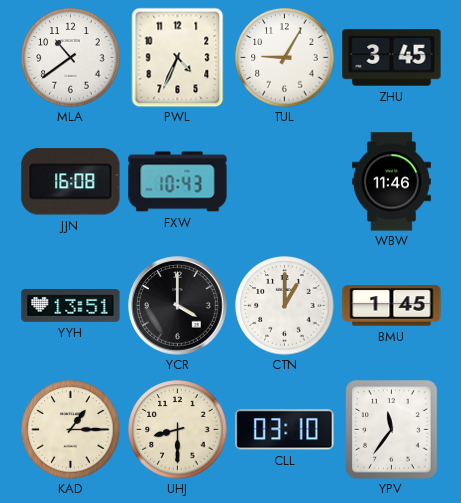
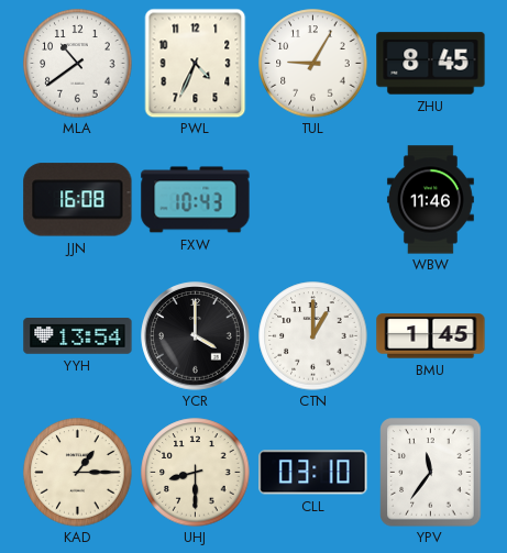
ZHU: 3:45 -> 8:45 (431, 64)
YYH: 13:51 -> 13:54 (78, 336)
